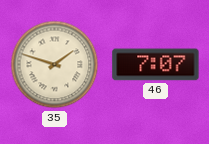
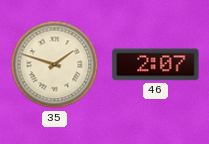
46: 7:07 -> 2:07 (156, 65)
